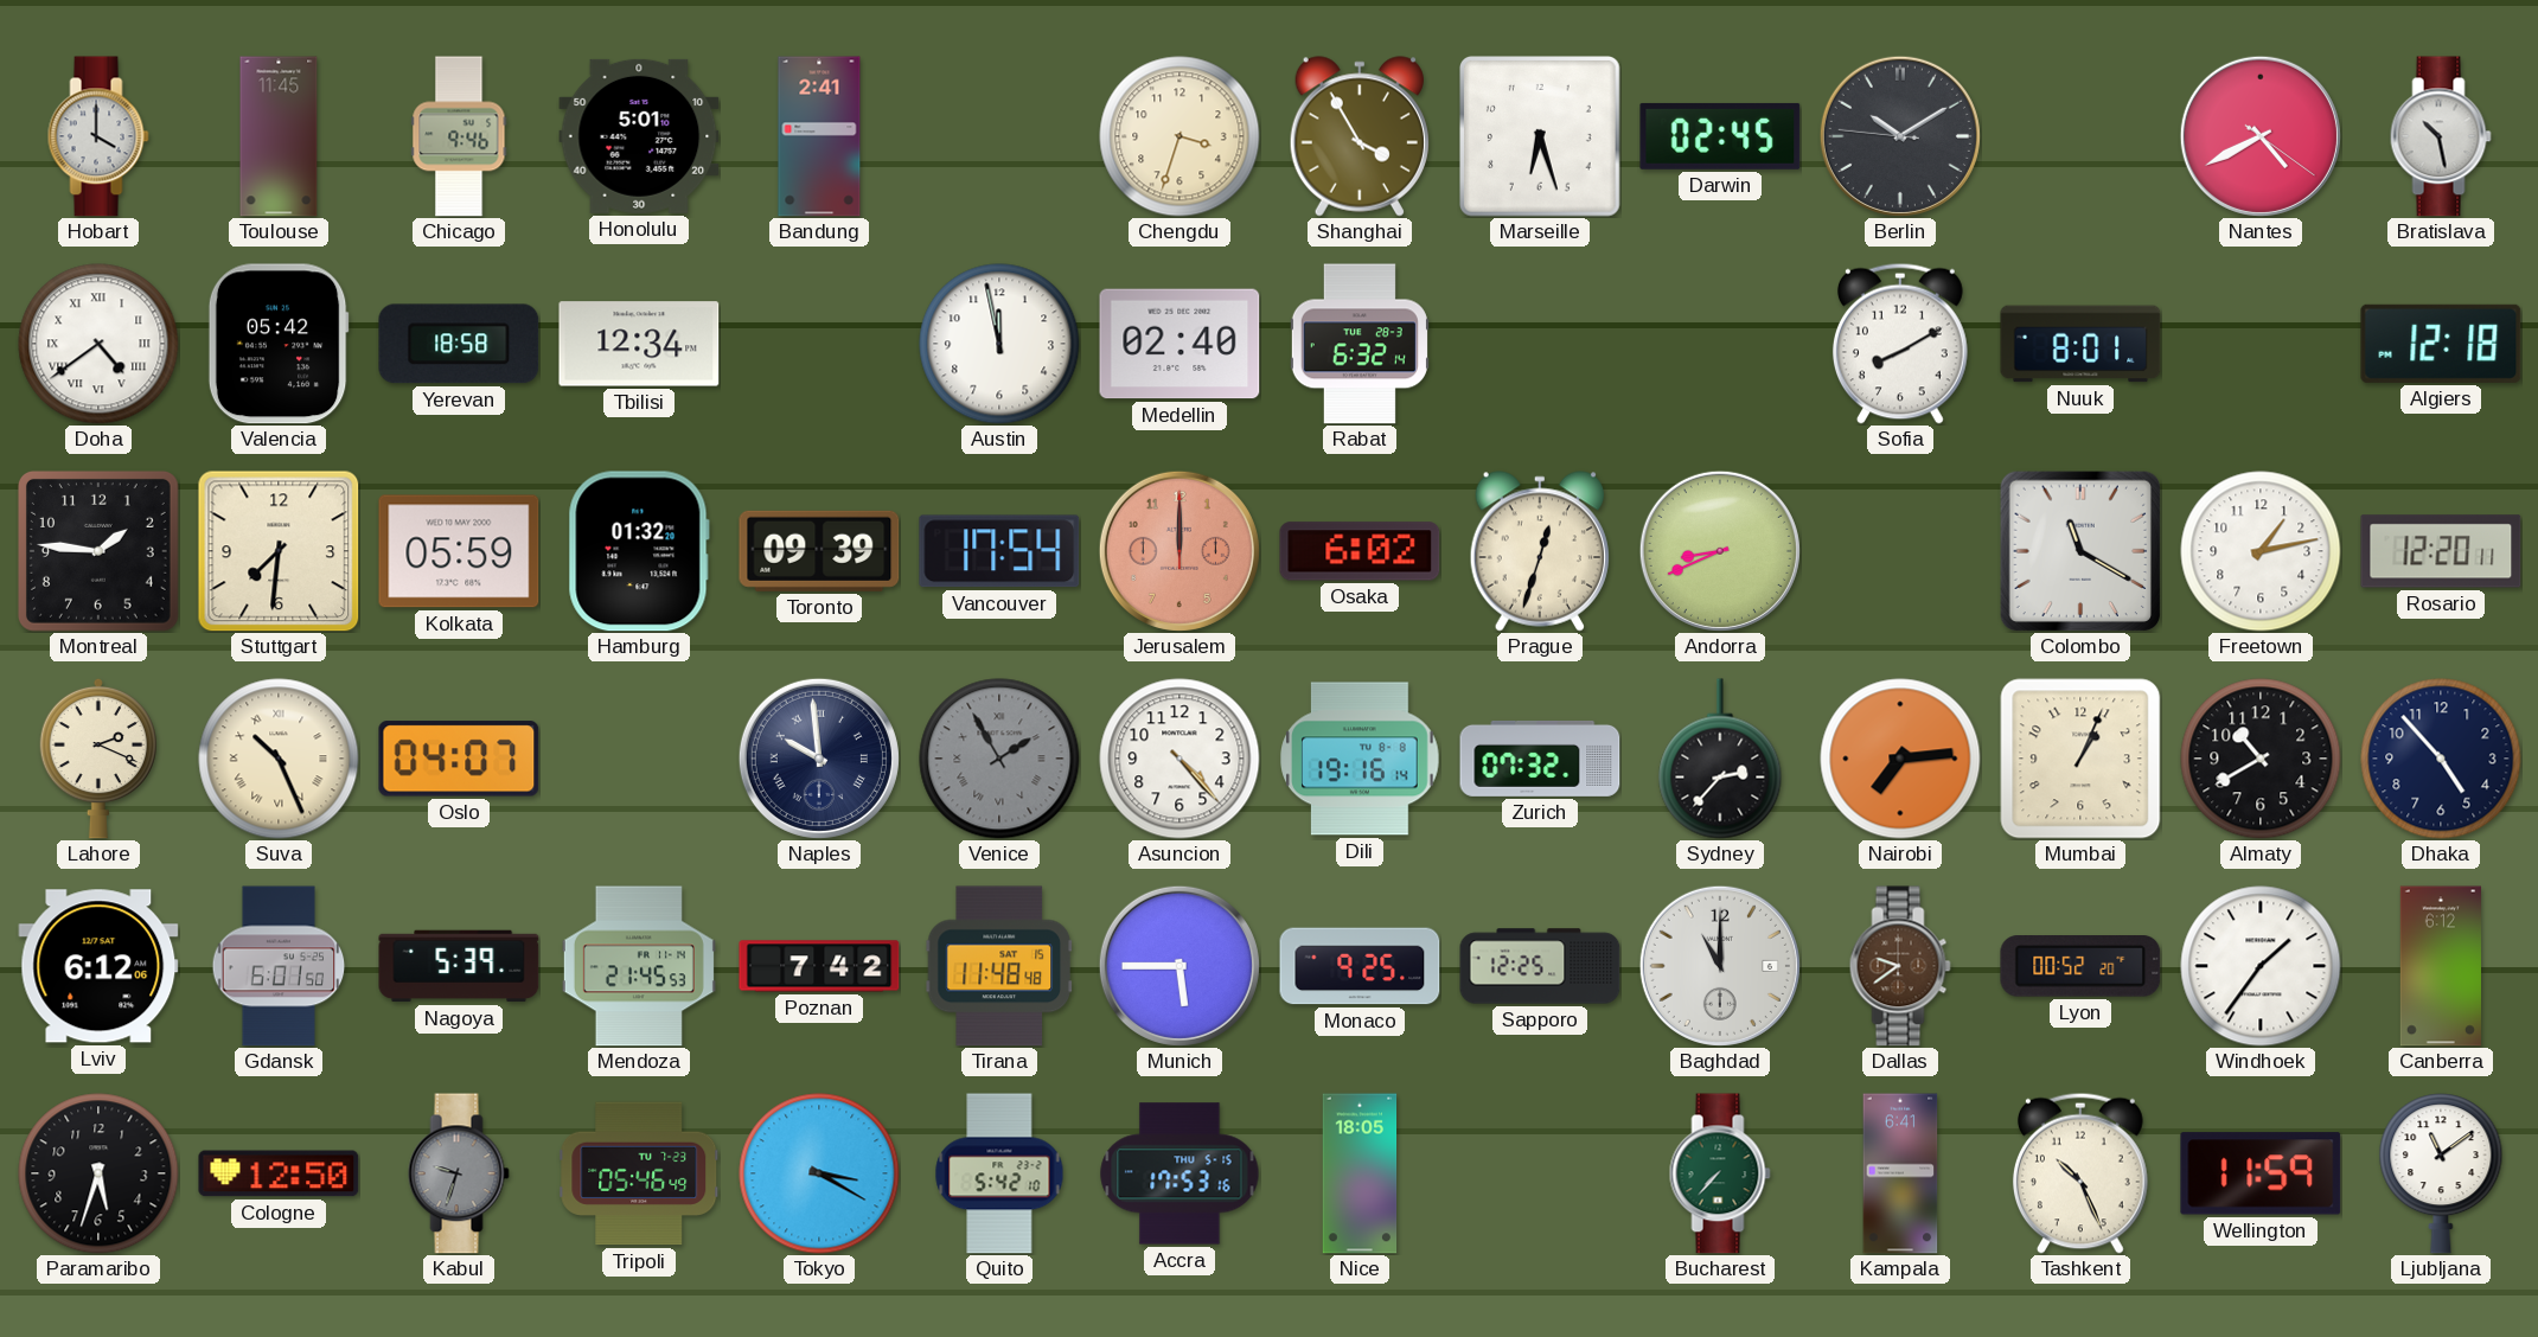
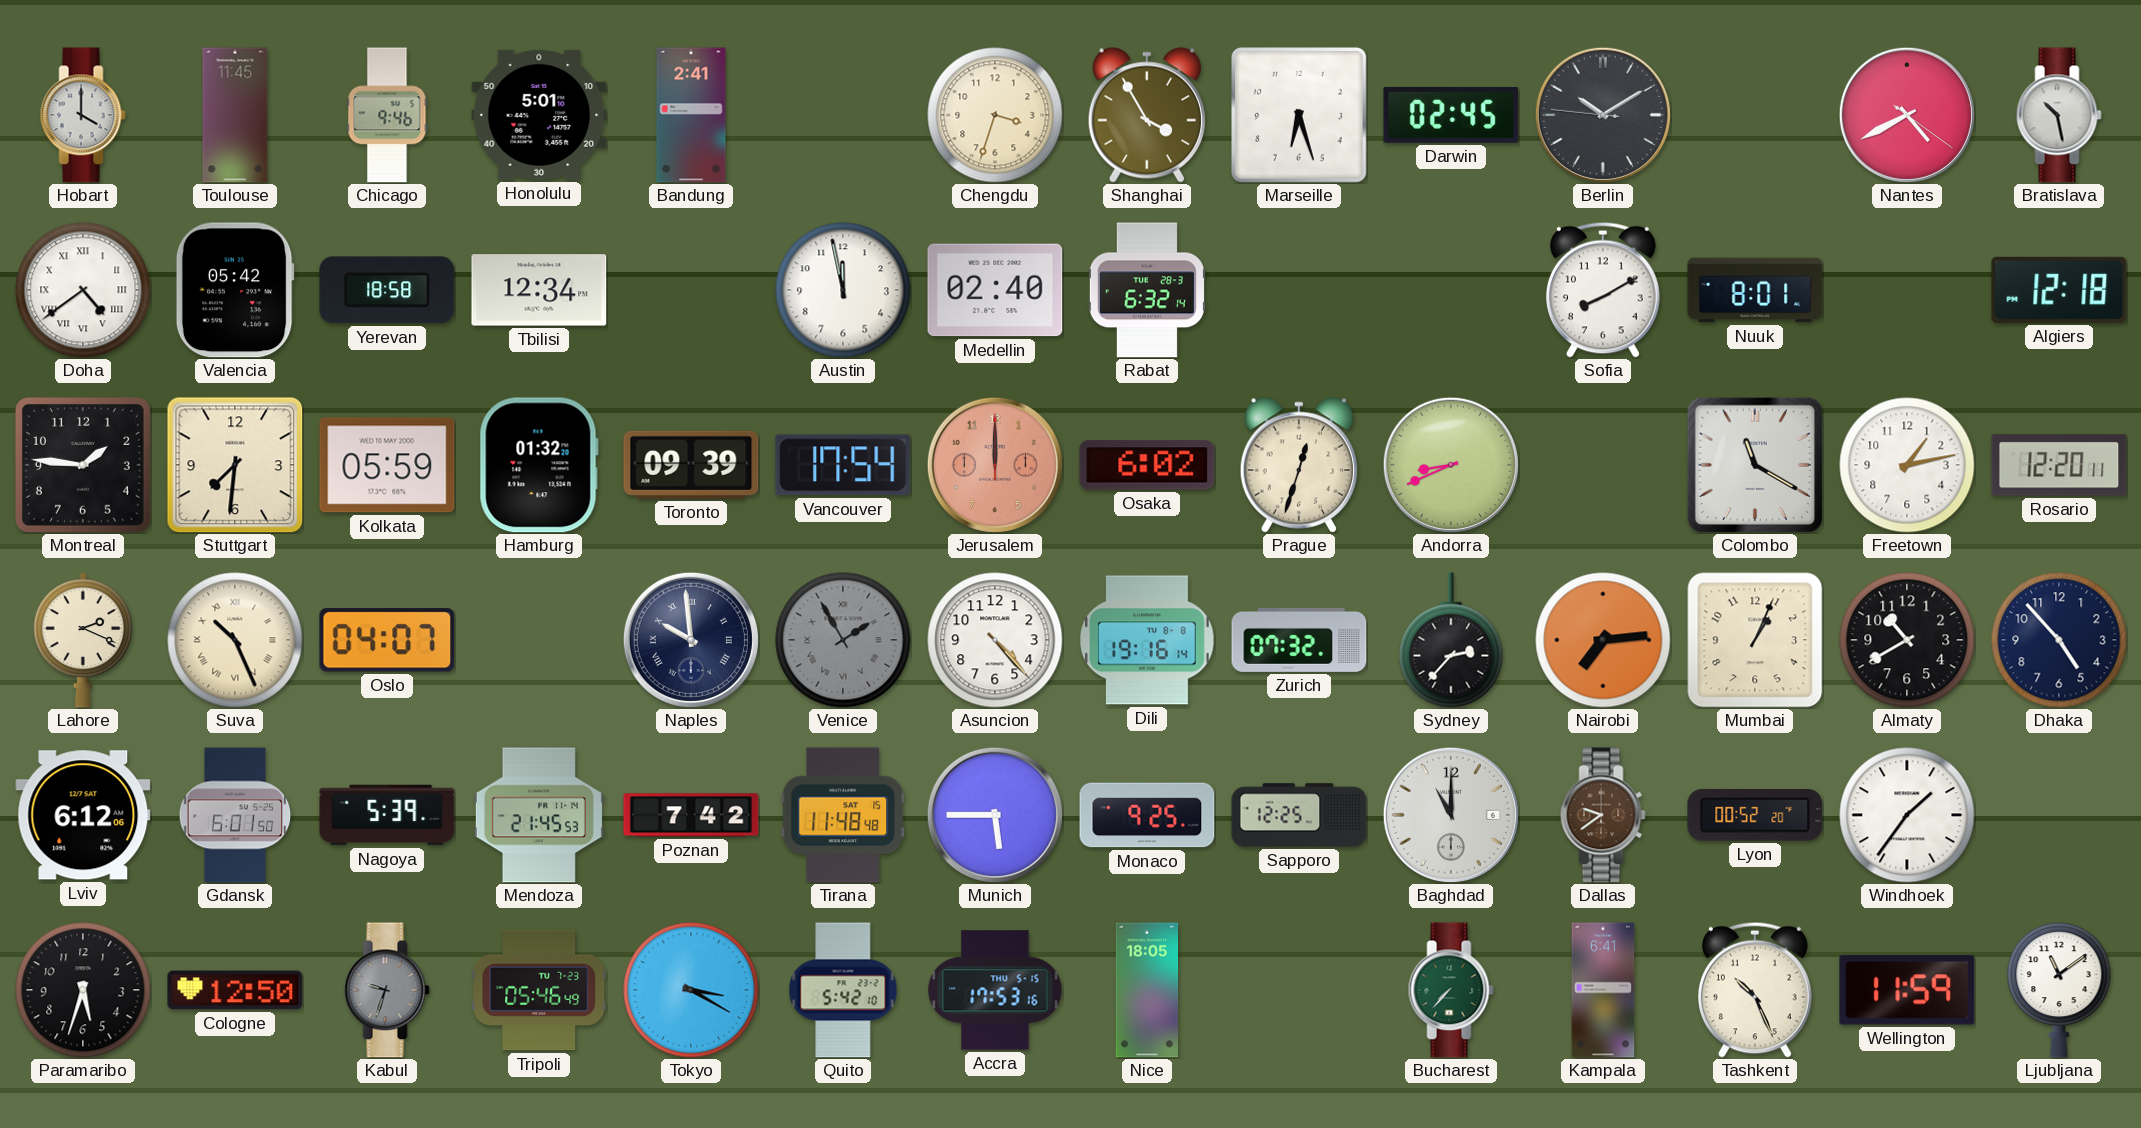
Canberra: 6:12 -> none (2441, 966)
